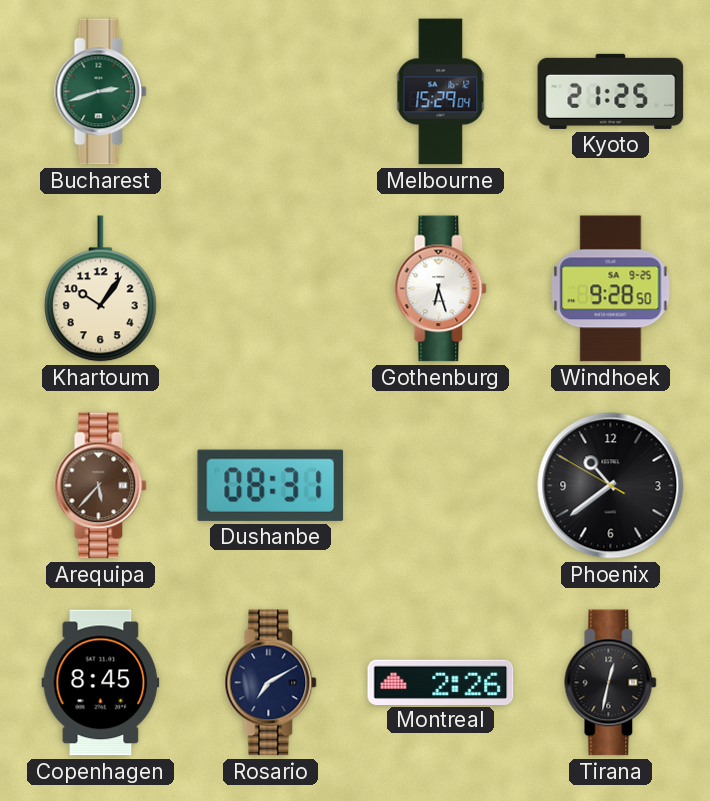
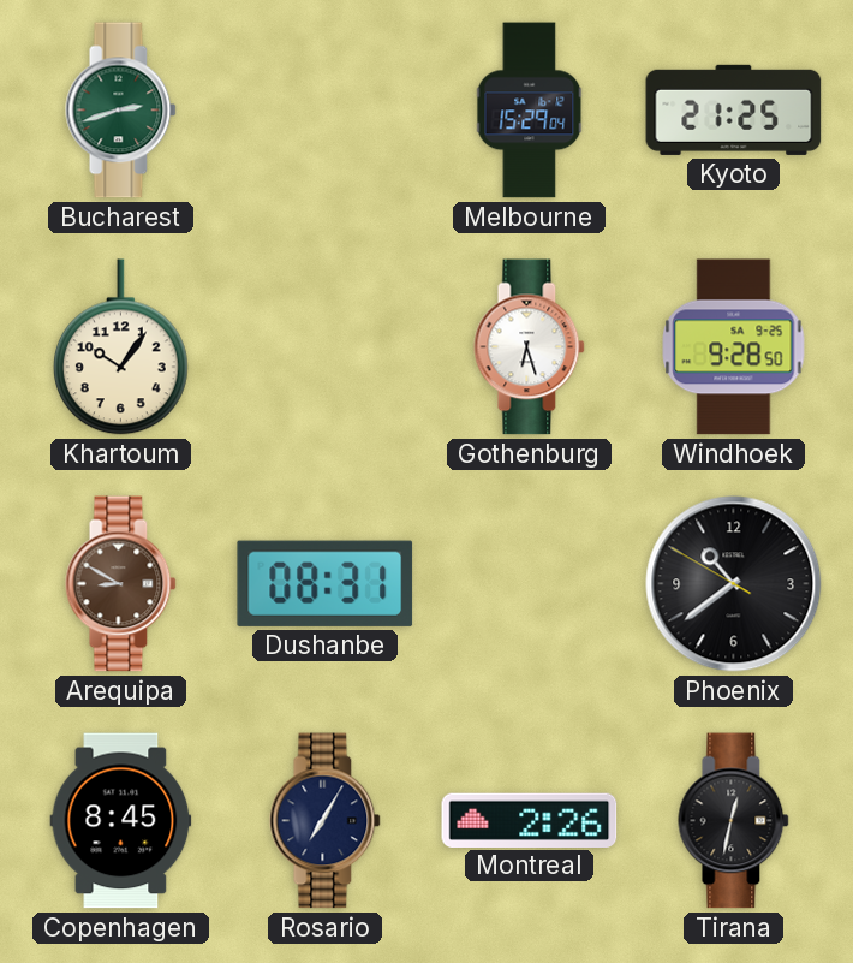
Arequipa: 5:37 -> 8:50 (121, 584)
Rosario: 7:10 -> 7:05 (326, 821)
